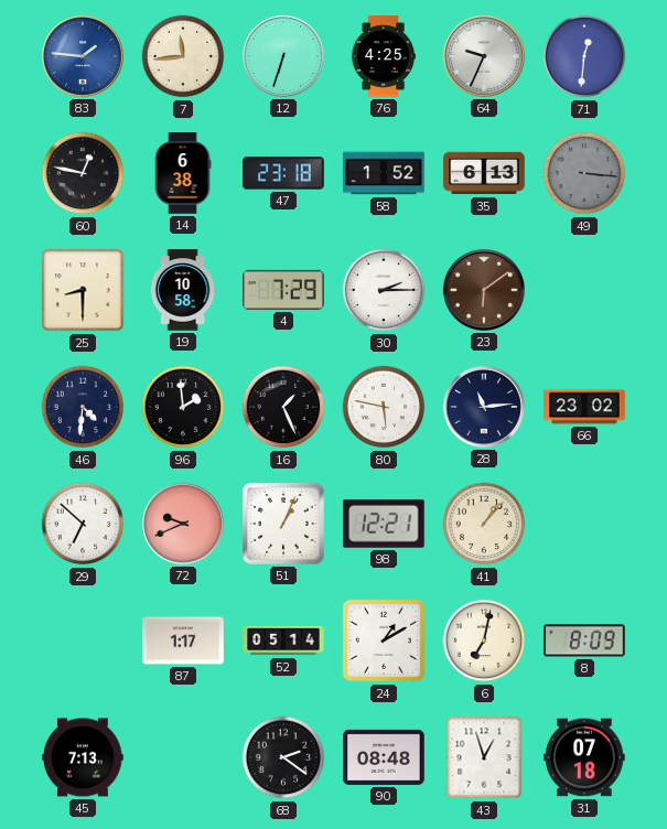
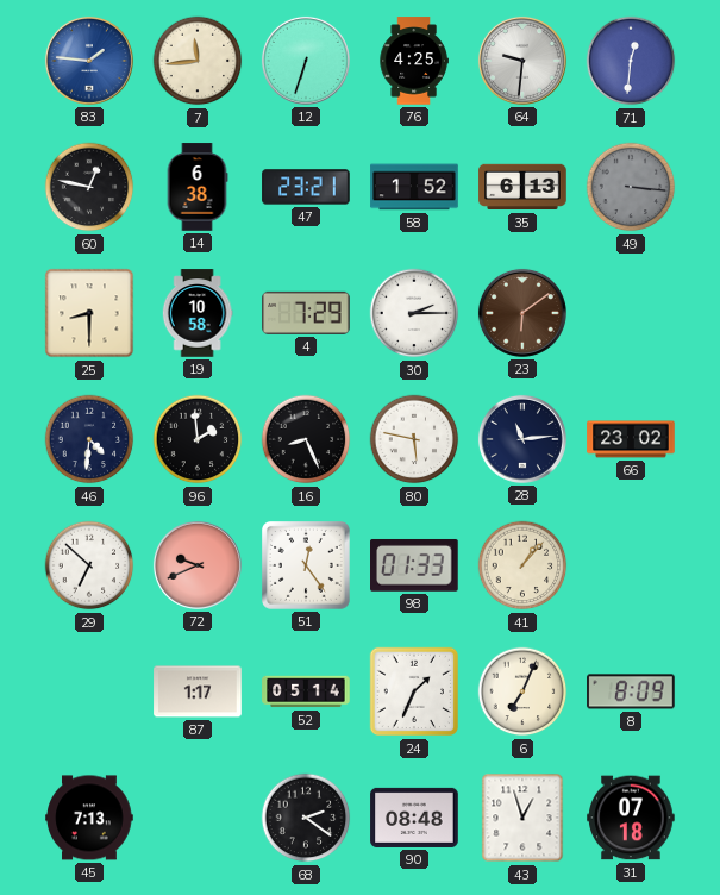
64: 9:34 -> 9:31 (522, 61)
47: 23:18 -> 23:21 (306, 187)
16: 1:26 -> 8:26 (306, 439)
51: 1:04 -> 12:24 (307, 567)
98: 12:21 -> 01:33 (415, 565)
24: 1:10 -> 1:34 (414, 691)
6: 7:02 -> 7:04 (522, 691)
